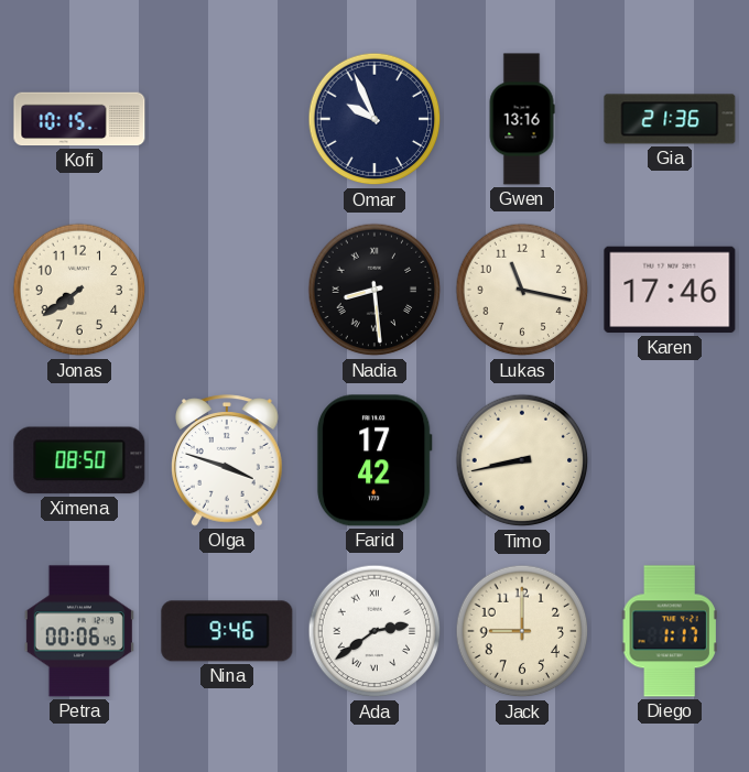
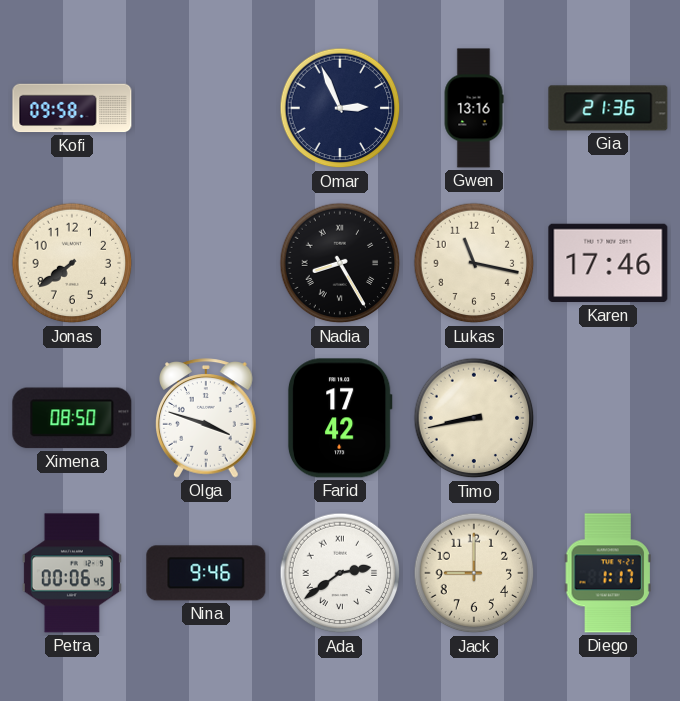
Kofi: 10:15 -> 09:58 (72, 108)
Omar: 9:56 -> 2:56 (340, 108)
Nadia: 8:29 -> 8:25 (340, 263)
